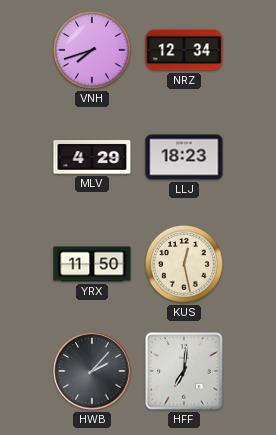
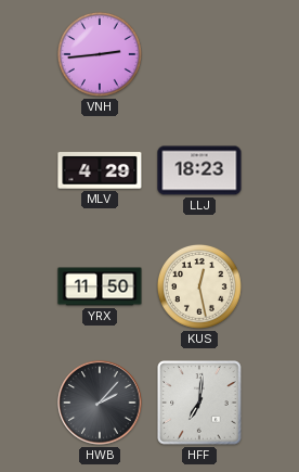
VNH: 7:42 -> 2:44 (100, 54)
NRZ: 12:34 -> none (184, 50)
